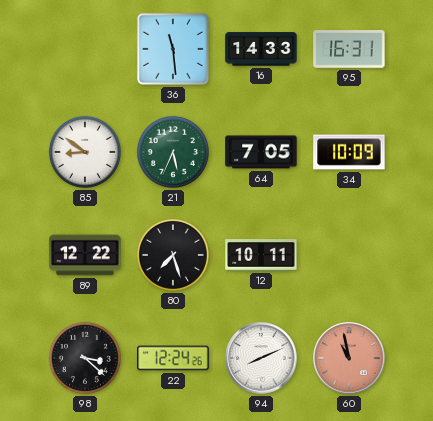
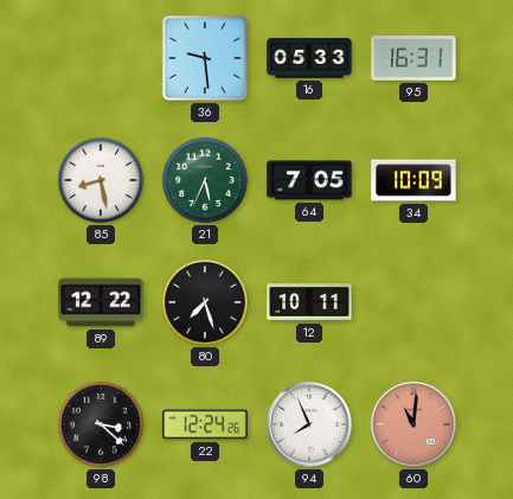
36: 11:29 -> 9:29 (205, 58)
16: 14:33 -> 05:33 (309, 58)
85: 8:51 -> 8:28 (101, 180)
94: 8:11 -> 7:56 (309, 424)
60: 10:58 -> 11:01 (413, 424)
